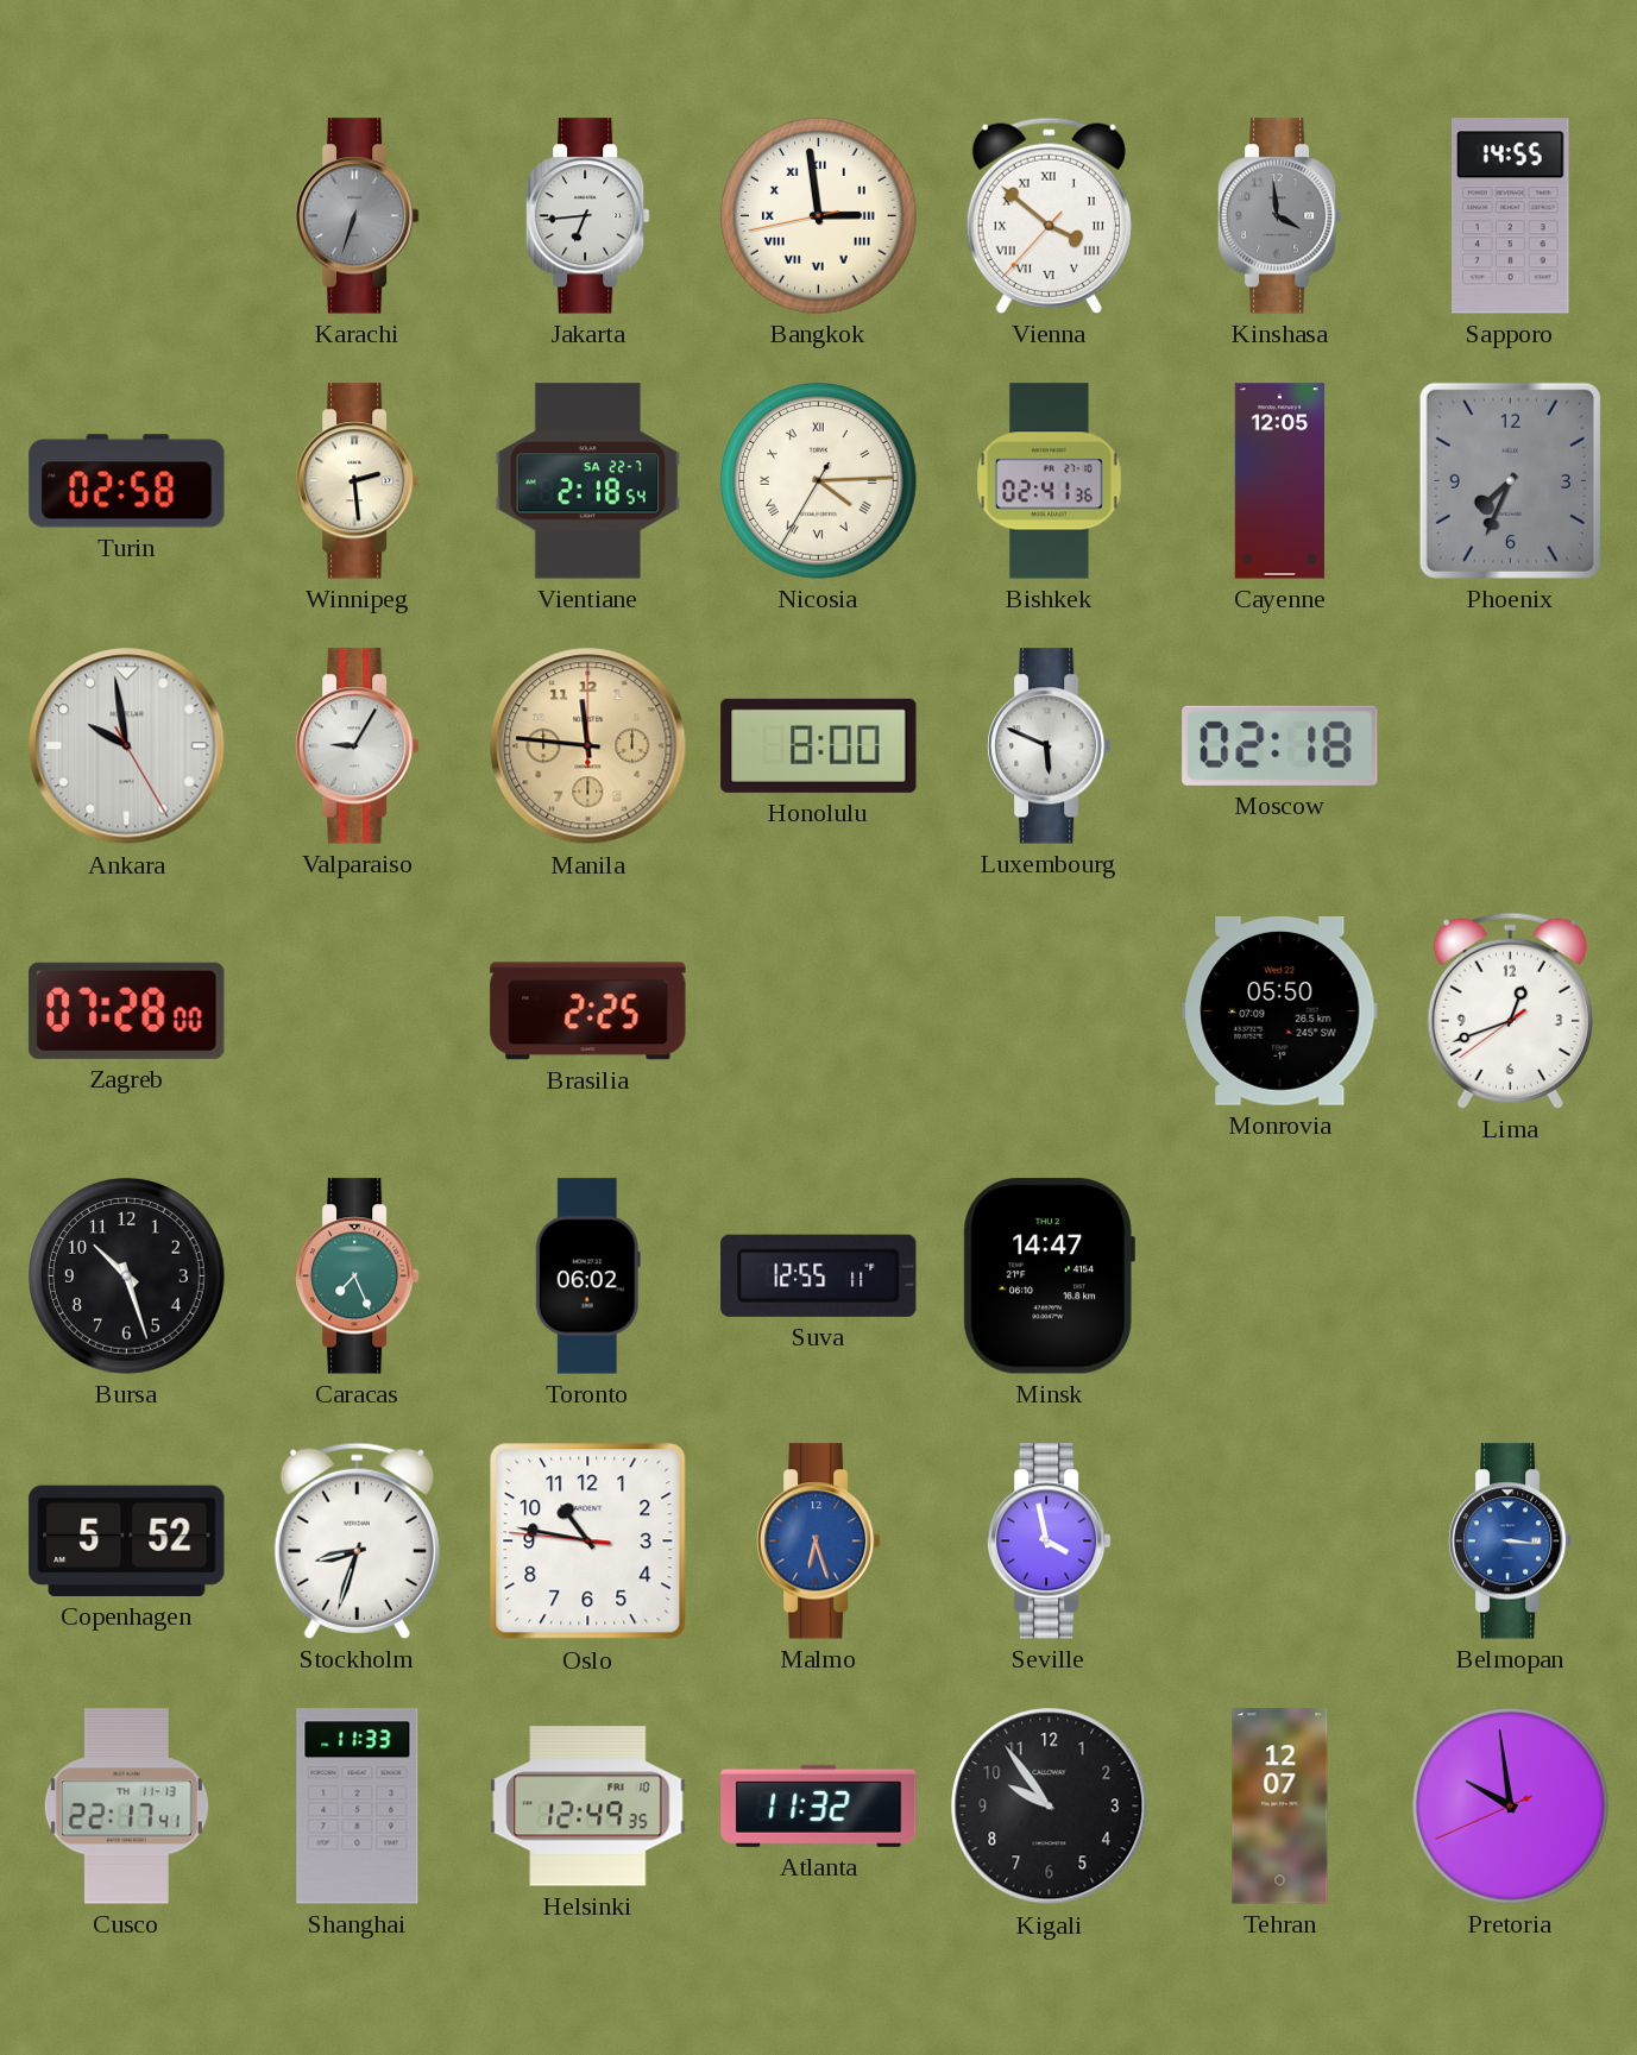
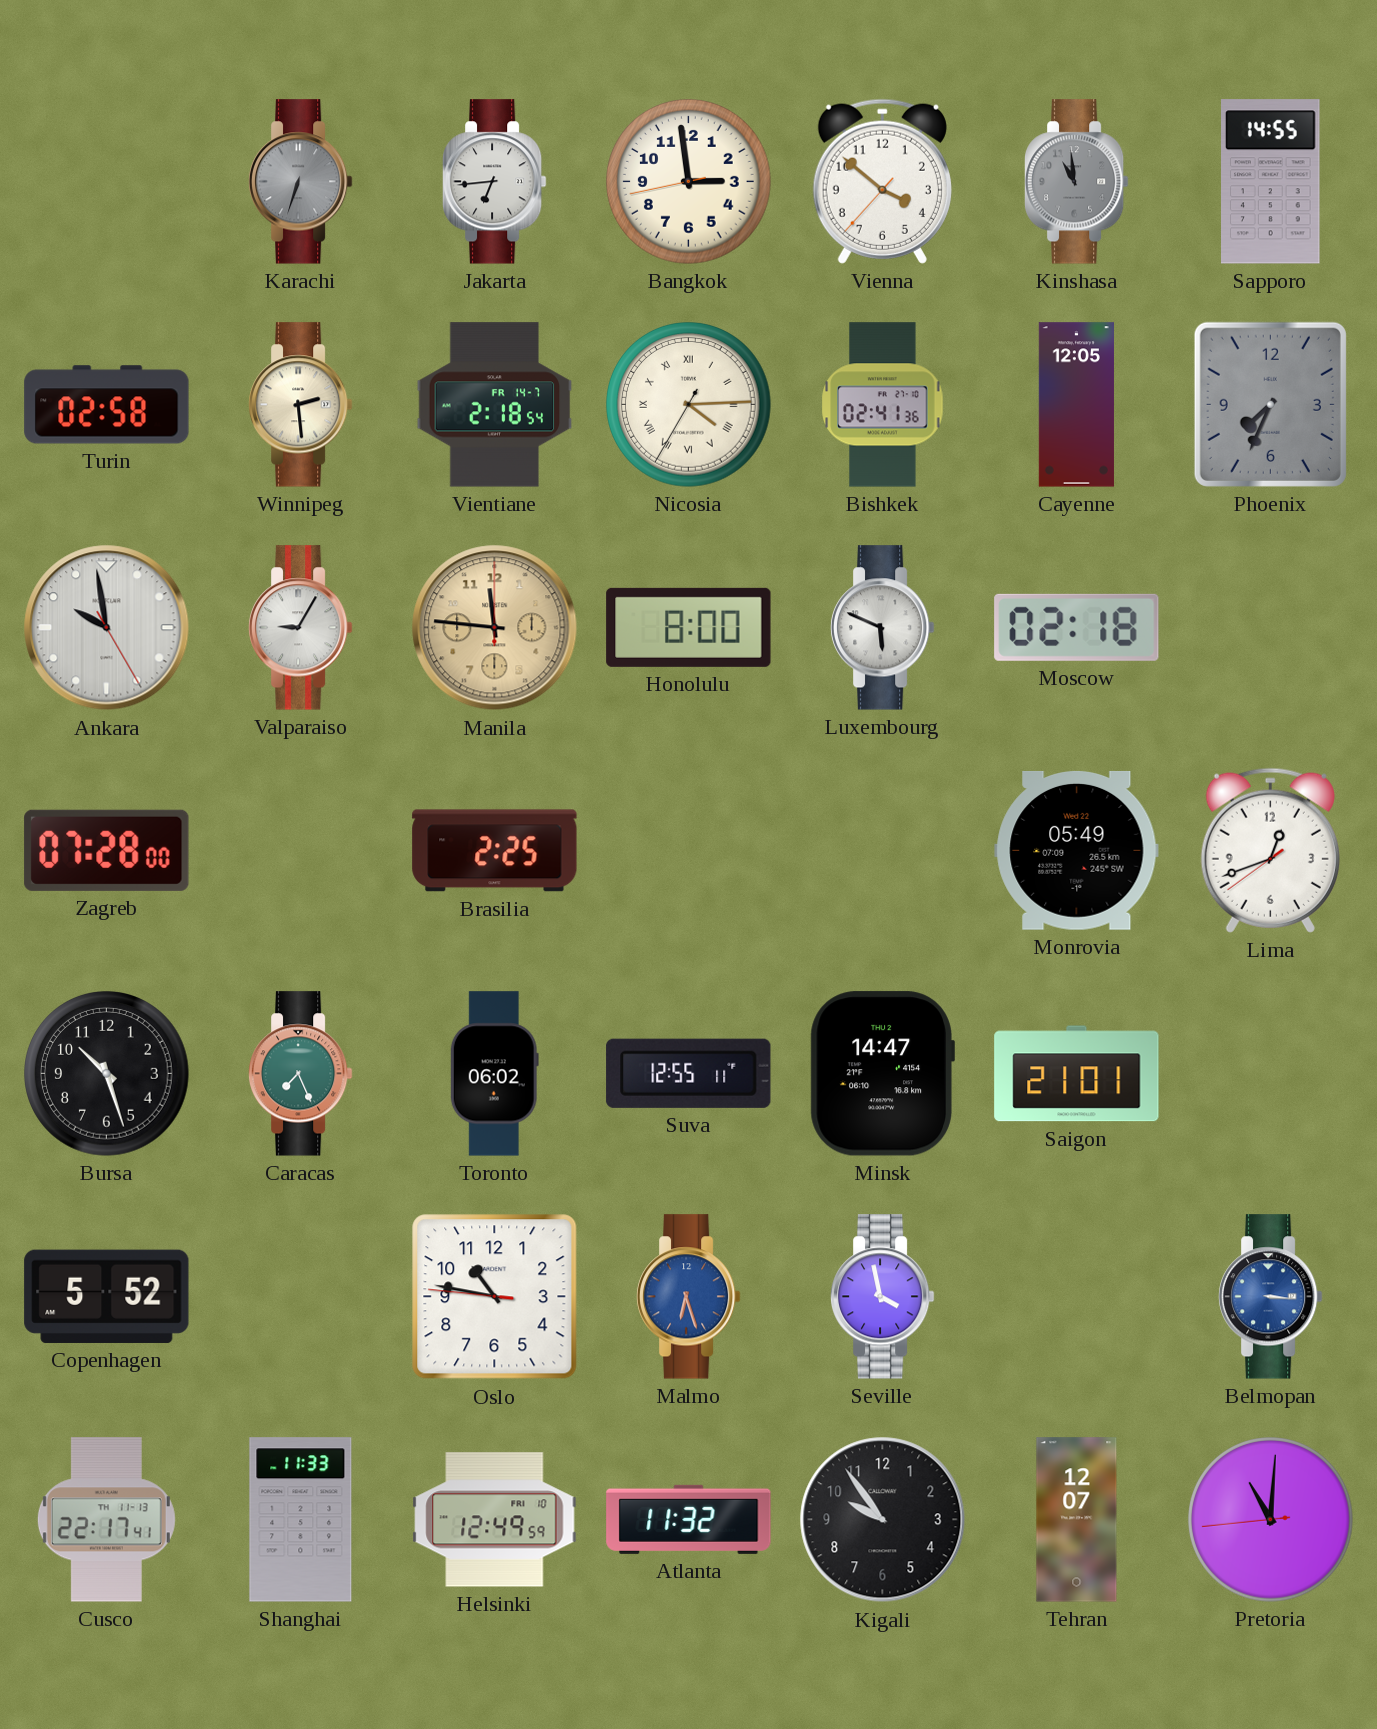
Bangkok numerals: Roman -> Arabic (689, 182)
Vienna numerals: Roman -> Arabic (882, 181)
Kinshasa: 3:59 -> 10:59 (1076, 182)
Vientiane date: SA 22-7 -> FR 14-7 (495, 405)
Monrovia: 05:50 -> 05:49 (1077, 850)
Saigon: none -> 21:01 (1077, 1074)
Stockholm: 8:33 -> none (357, 1540)
Helsinki: 12:49:35 -> 12:49:59 (495, 1520)
Pretoria: 9:58 -> 11:00 (1271, 1520)
